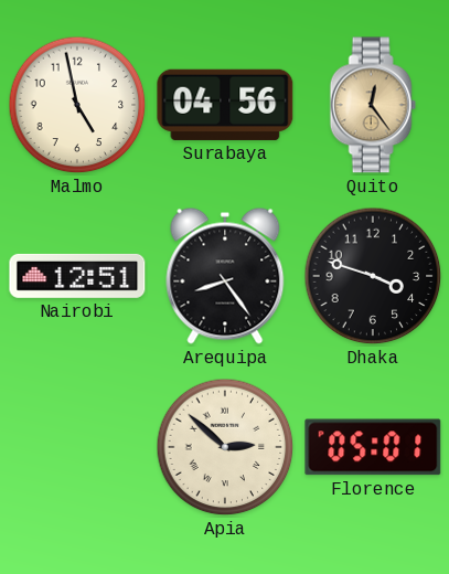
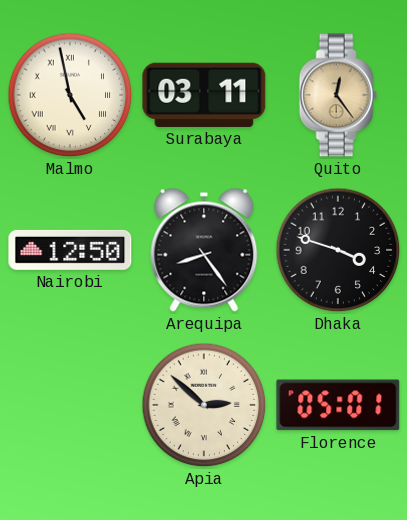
Malmo numerals: Arabic -> Roman (70, 95)
Surabaya: 04:56 -> 03:11 (204, 95)
Nairobi: 12:51 -> 12:50 (70, 250)
